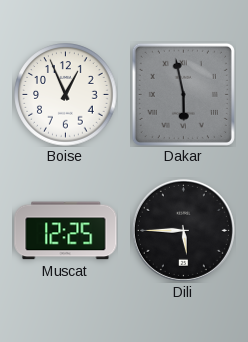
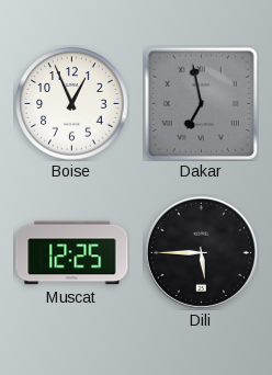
Dakar: 5:58 -> 6:58 (201, 103)
